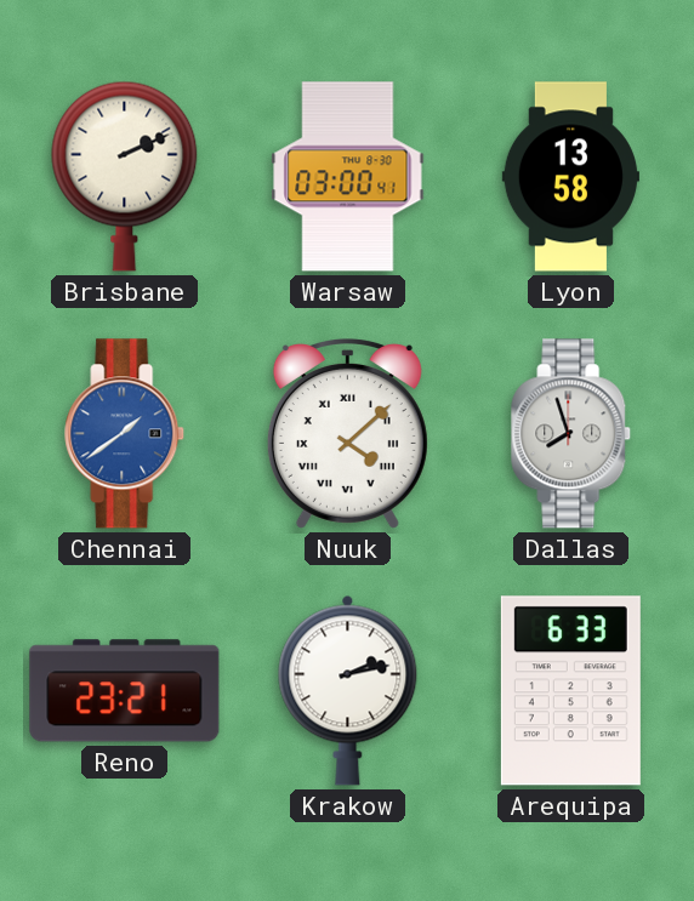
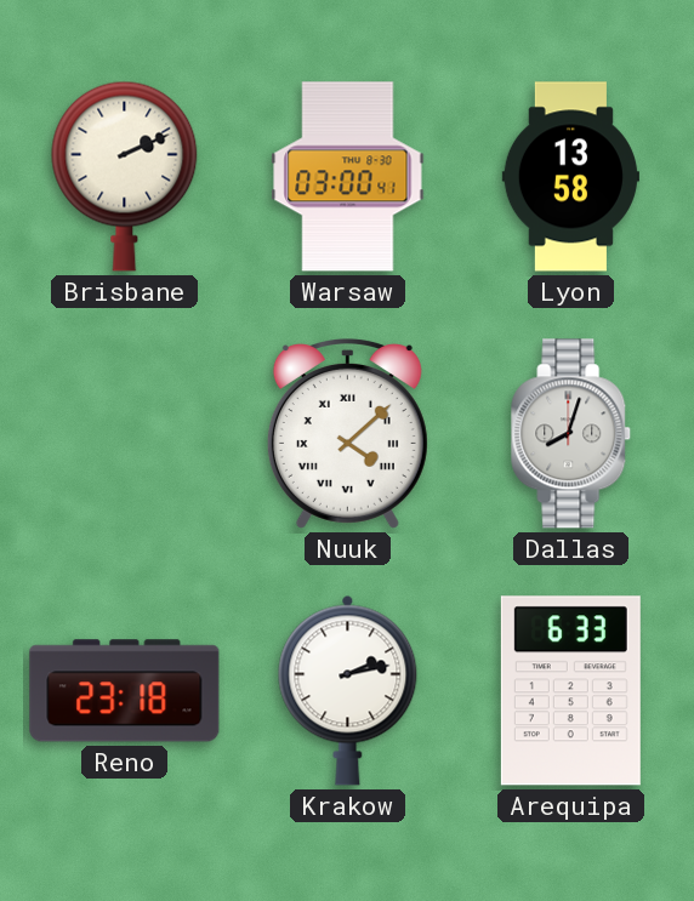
Chennai: 1:39 -> none (125, 434)
Dallas: 7:57 -> 8:03 (571, 434)
Reno: 23:21 -> 23:18 (125, 691)
